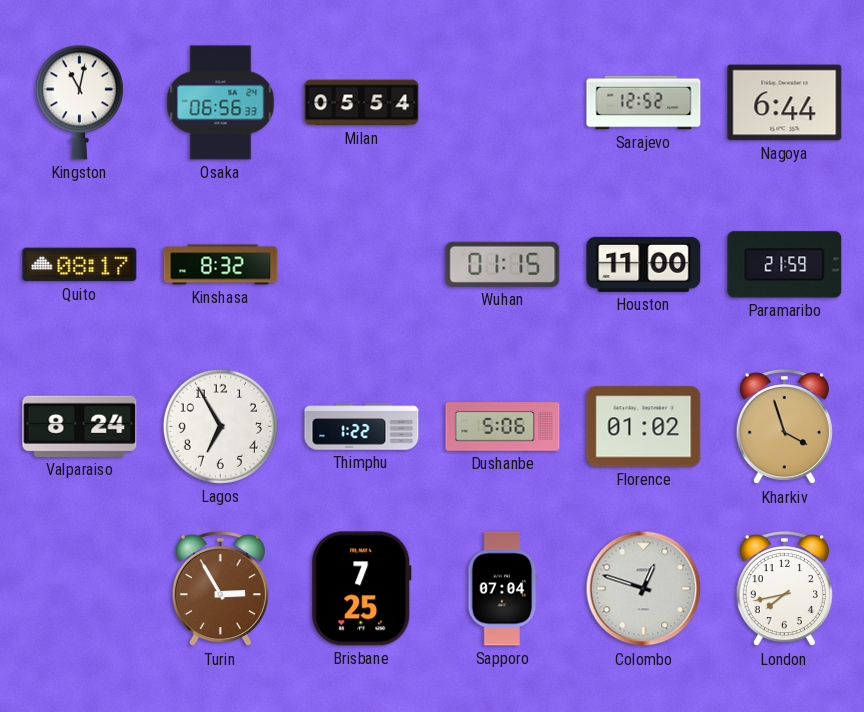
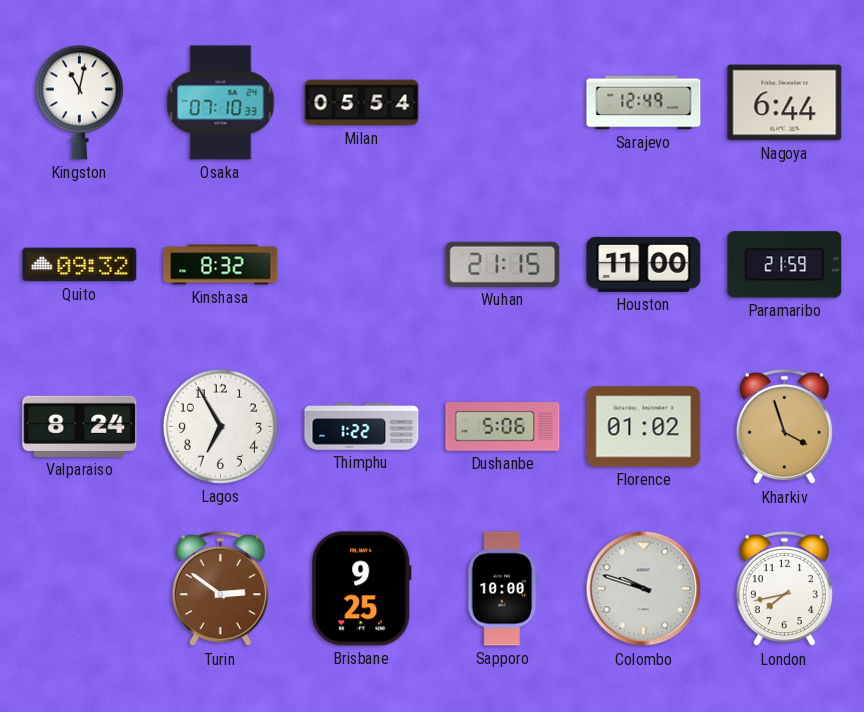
Osaka: 06:56 -> 07:10 (221, 103)
Sarajevo: 12:52 -> 12:49 (644, 103)
Quito: 08:17 -> 09:32 (80, 265)
Wuhan: 01:15 -> 21:15 (503, 264)
Turin: 2:55 -> 2:51 (220, 590)
Brisbane: 7:25 -> 9:25 (361, 589)
Sapporo: 07:04 -> 10:00 (503, 589)
Colombo: 12:48 -> 9:48 (644, 589)
